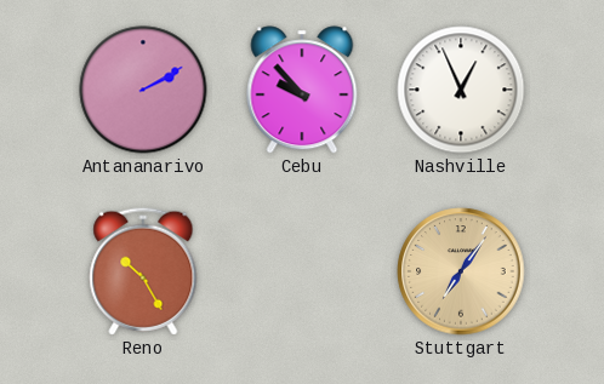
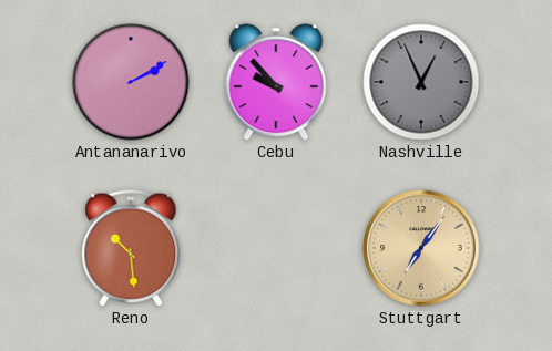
Nashville dial: white -> grey (421, 82)
Reno: 10:25 -> 10:29 (131, 248)
